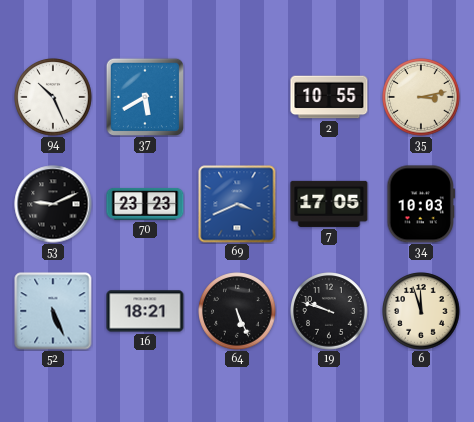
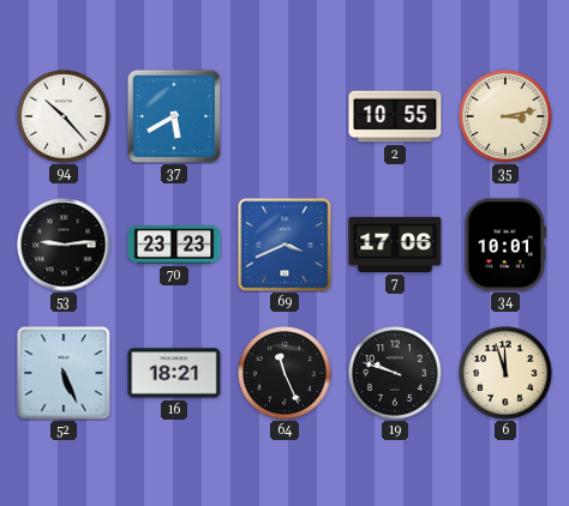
94: 10:26 -> 10:23 (64, 116)
53: 9:11 -> 9:14 (64, 245)
7: 17:05 -> 17:06 (395, 245)
34: 10:03 -> 10:01 (505, 245)
64: 5:26 -> 11:26 (284, 373)
